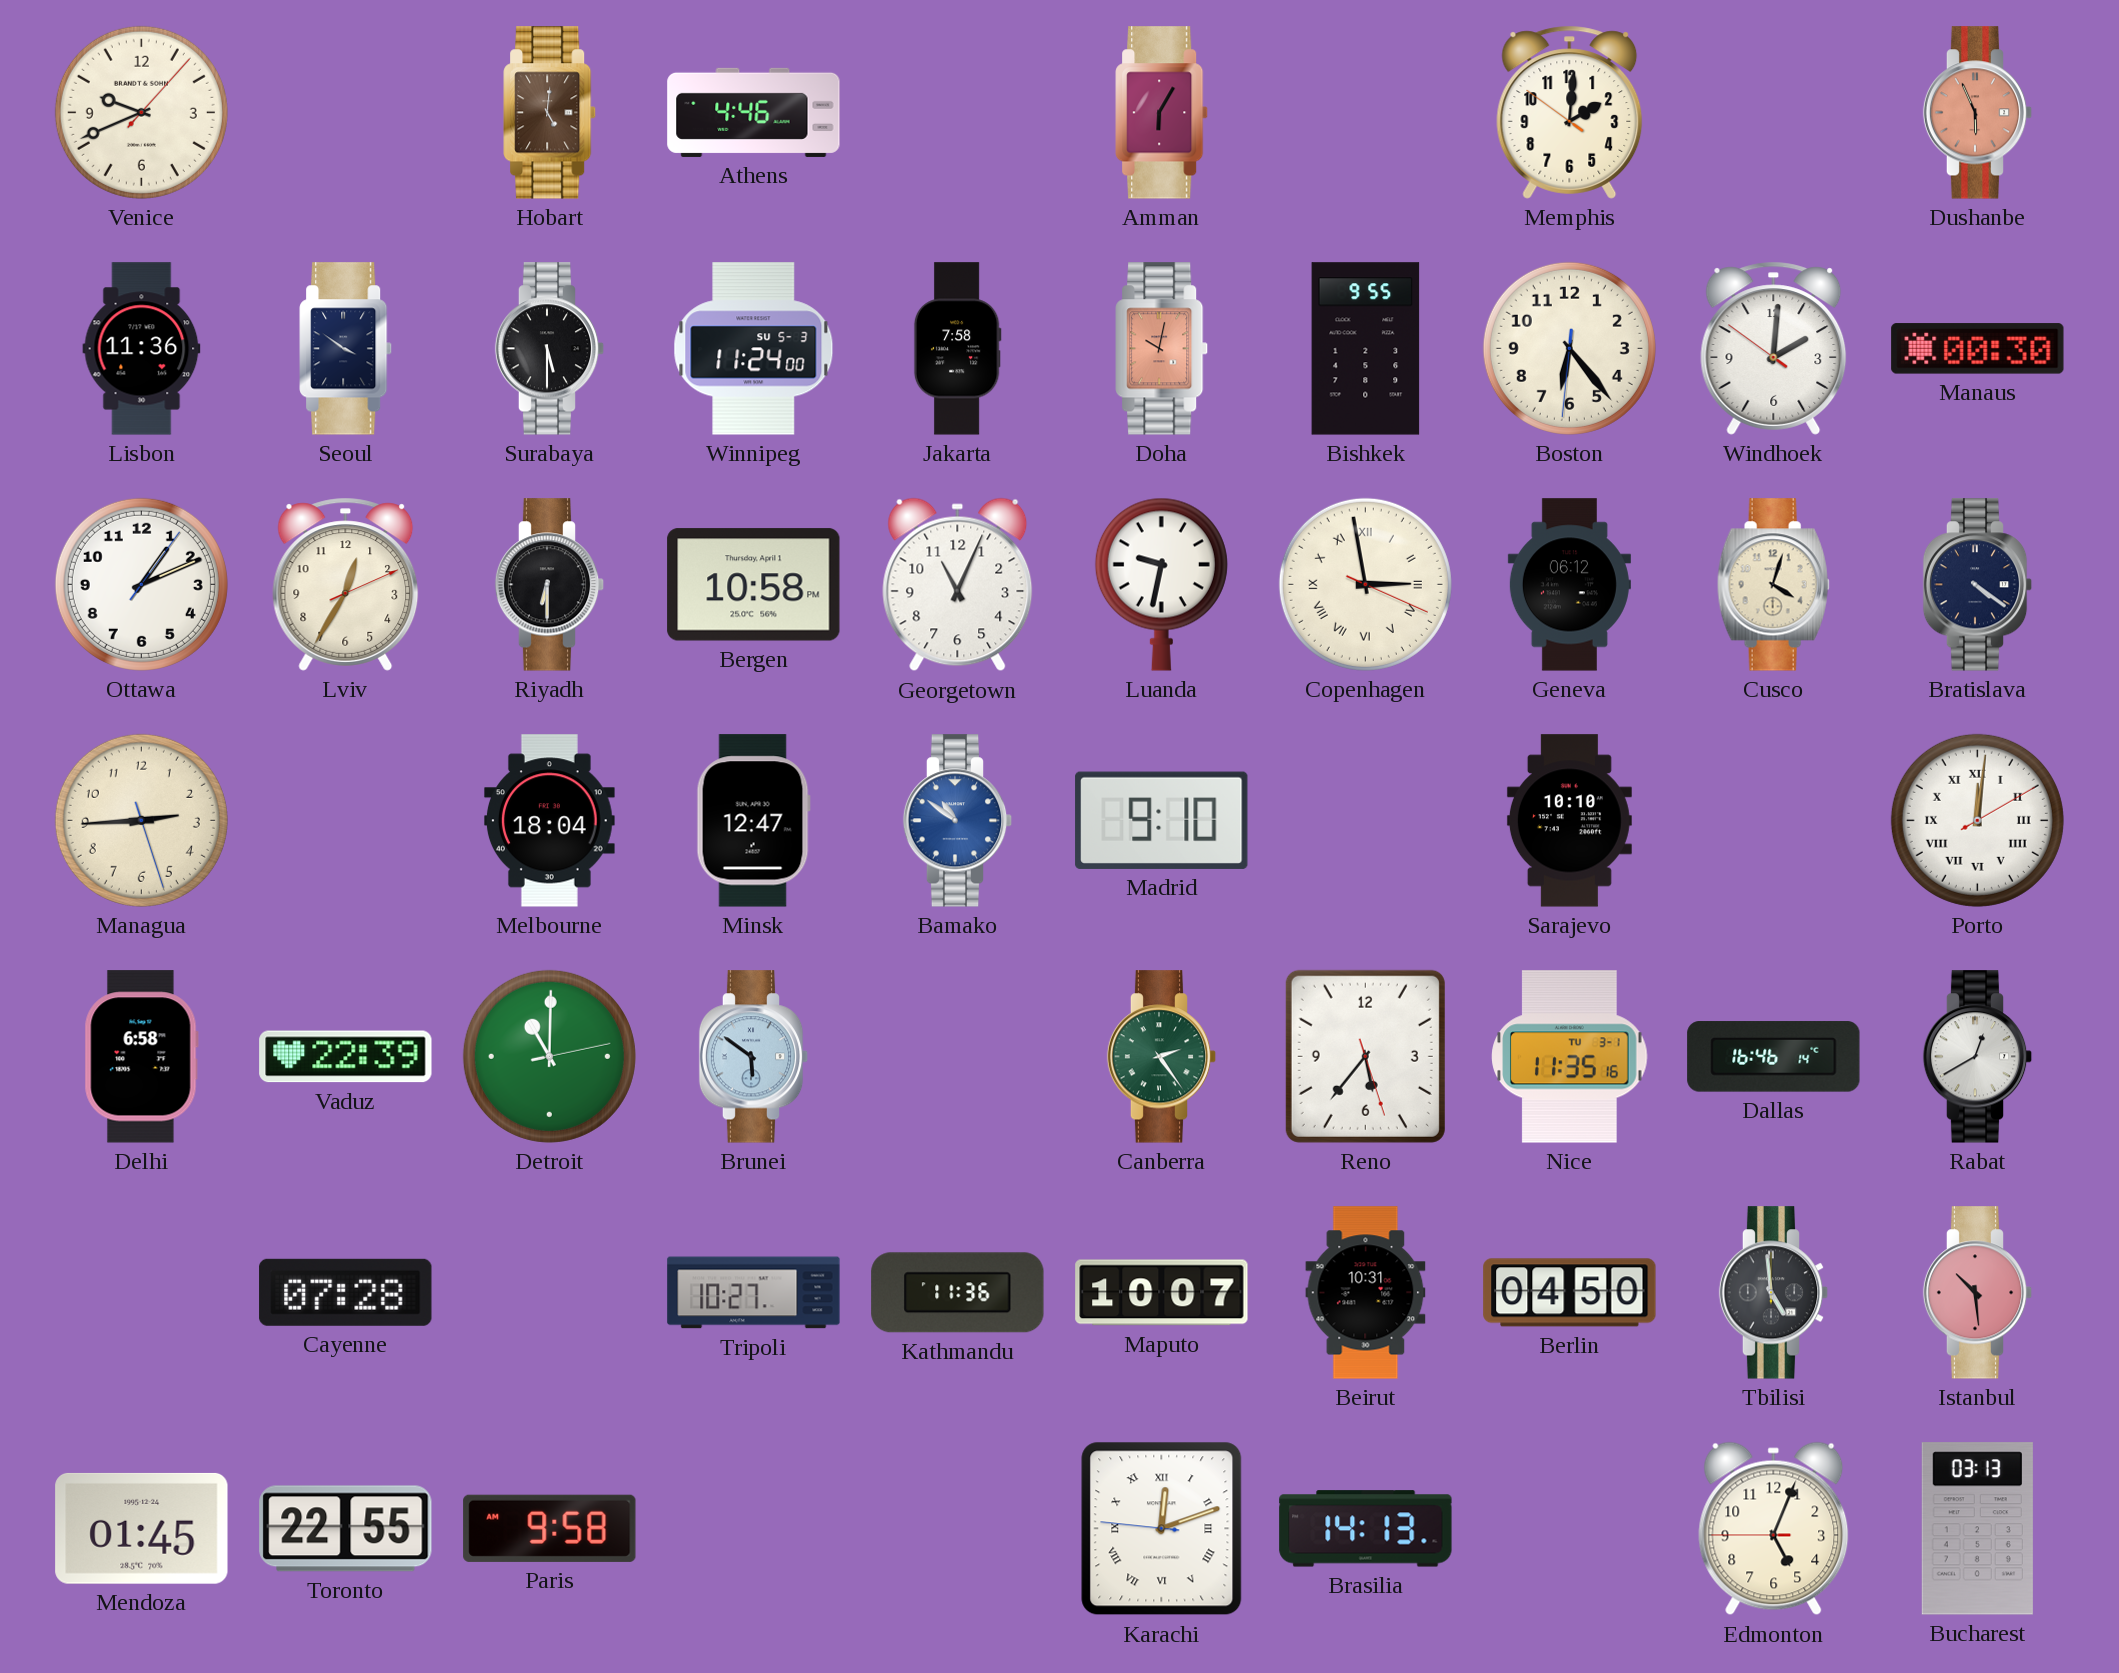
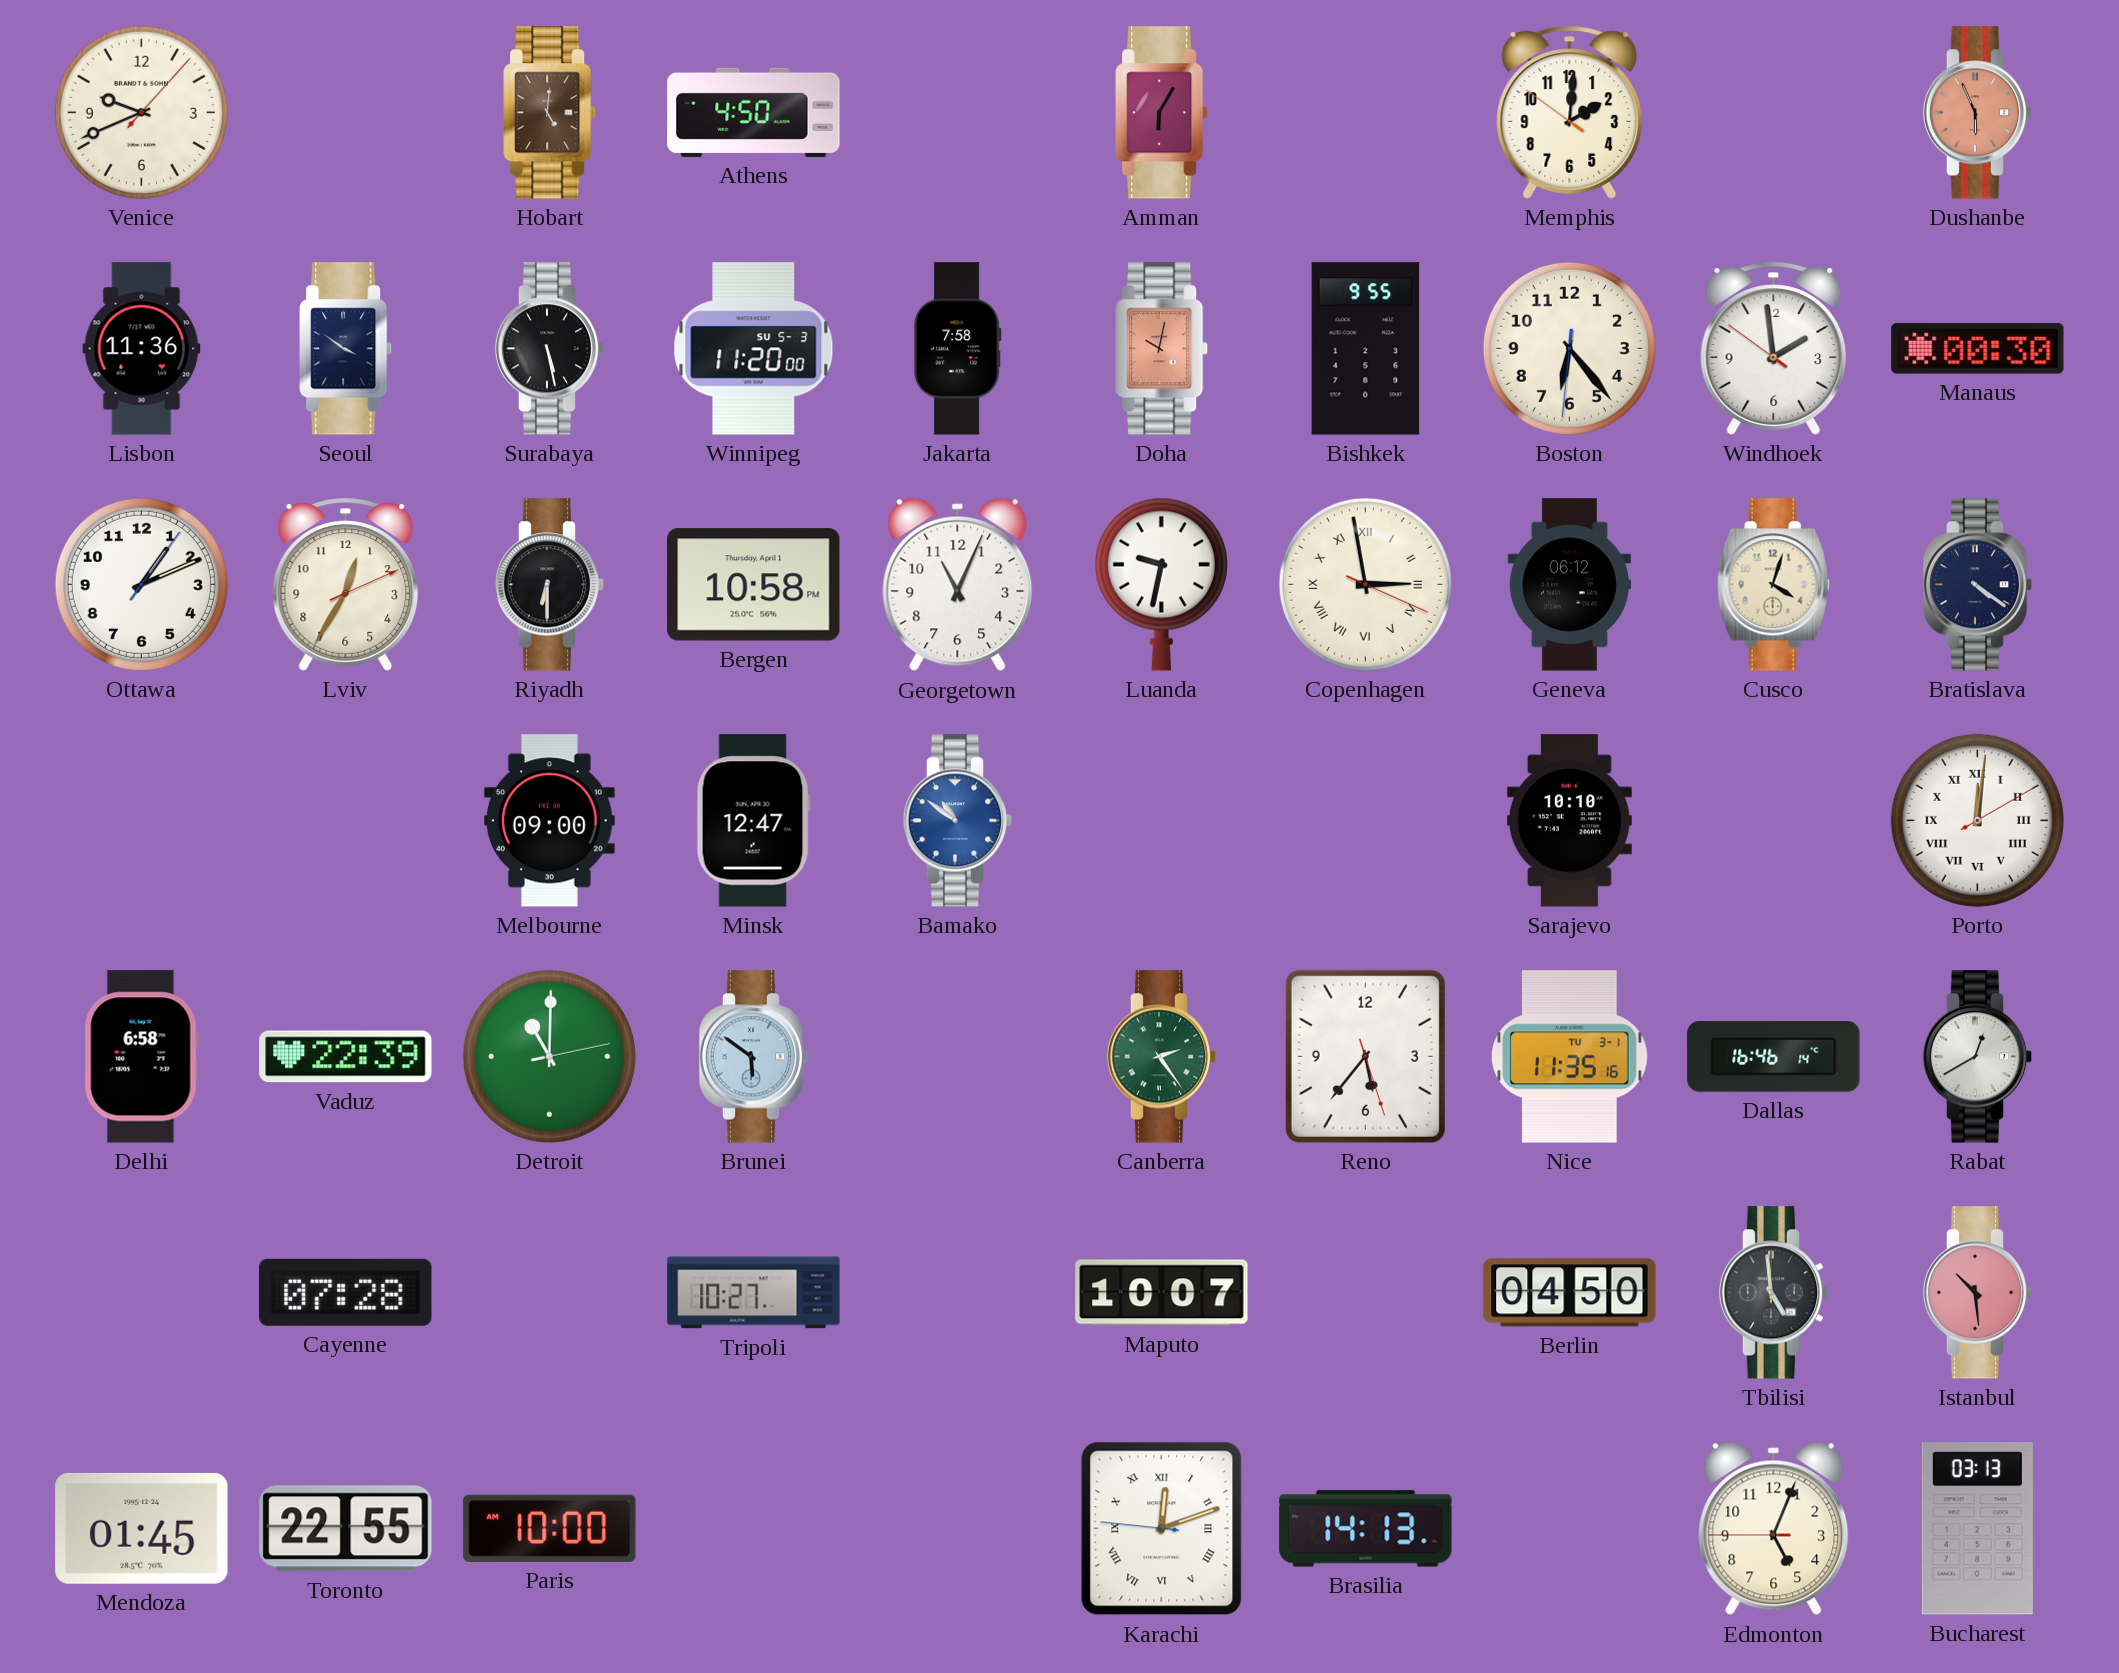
Athens: 4:46 -> 4:50 (754, 112)
Surabaya: 5:30 -> 5:28 (550, 349)
Winnipeg: 11:24 -> 11:20 (754, 349)
Windhoek: 2:00 -> 1:58 (1774, 348)
Managua: 2:44 -> none (141, 820)
Melbourne: 18:04 -> 09:00 (550, 821)
Madrid: 9:10 -> none (1162, 820)
Kathmandu: 11:36 -> none (958, 1293)
Beirut: 10:31 -> none (1366, 1293)
Paris: 9:58 -> 10:00 (550, 1528)
